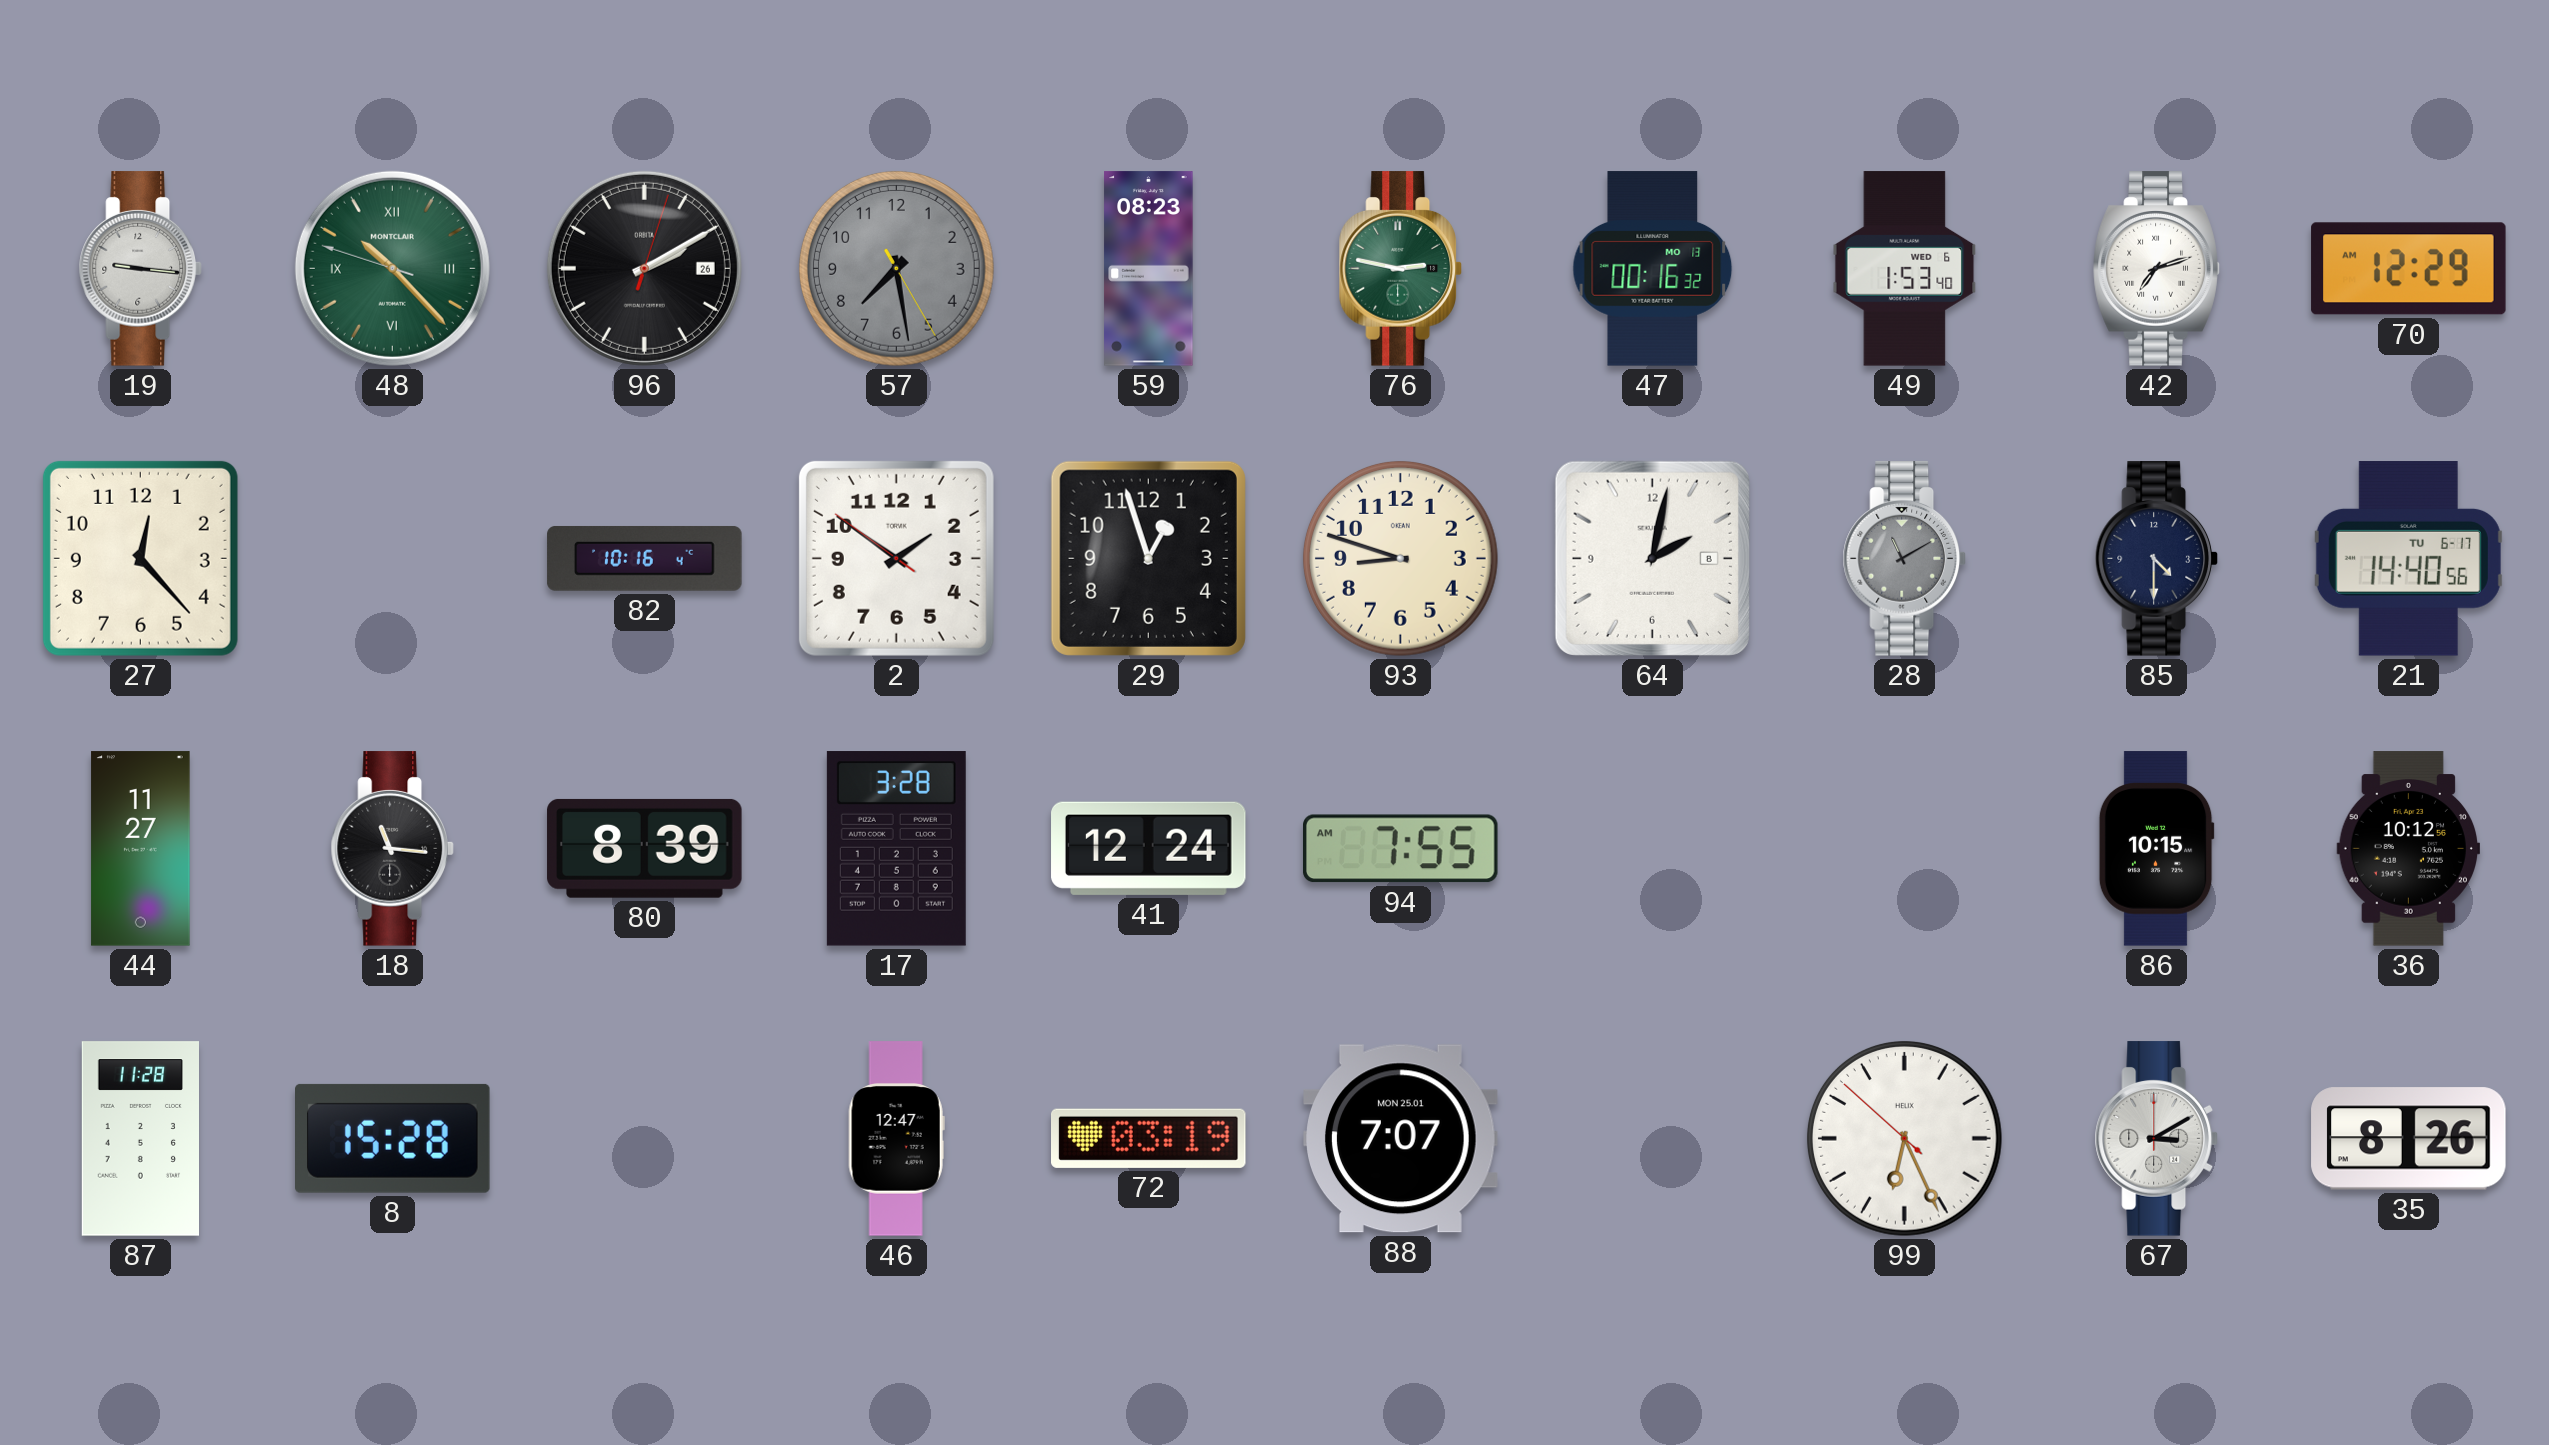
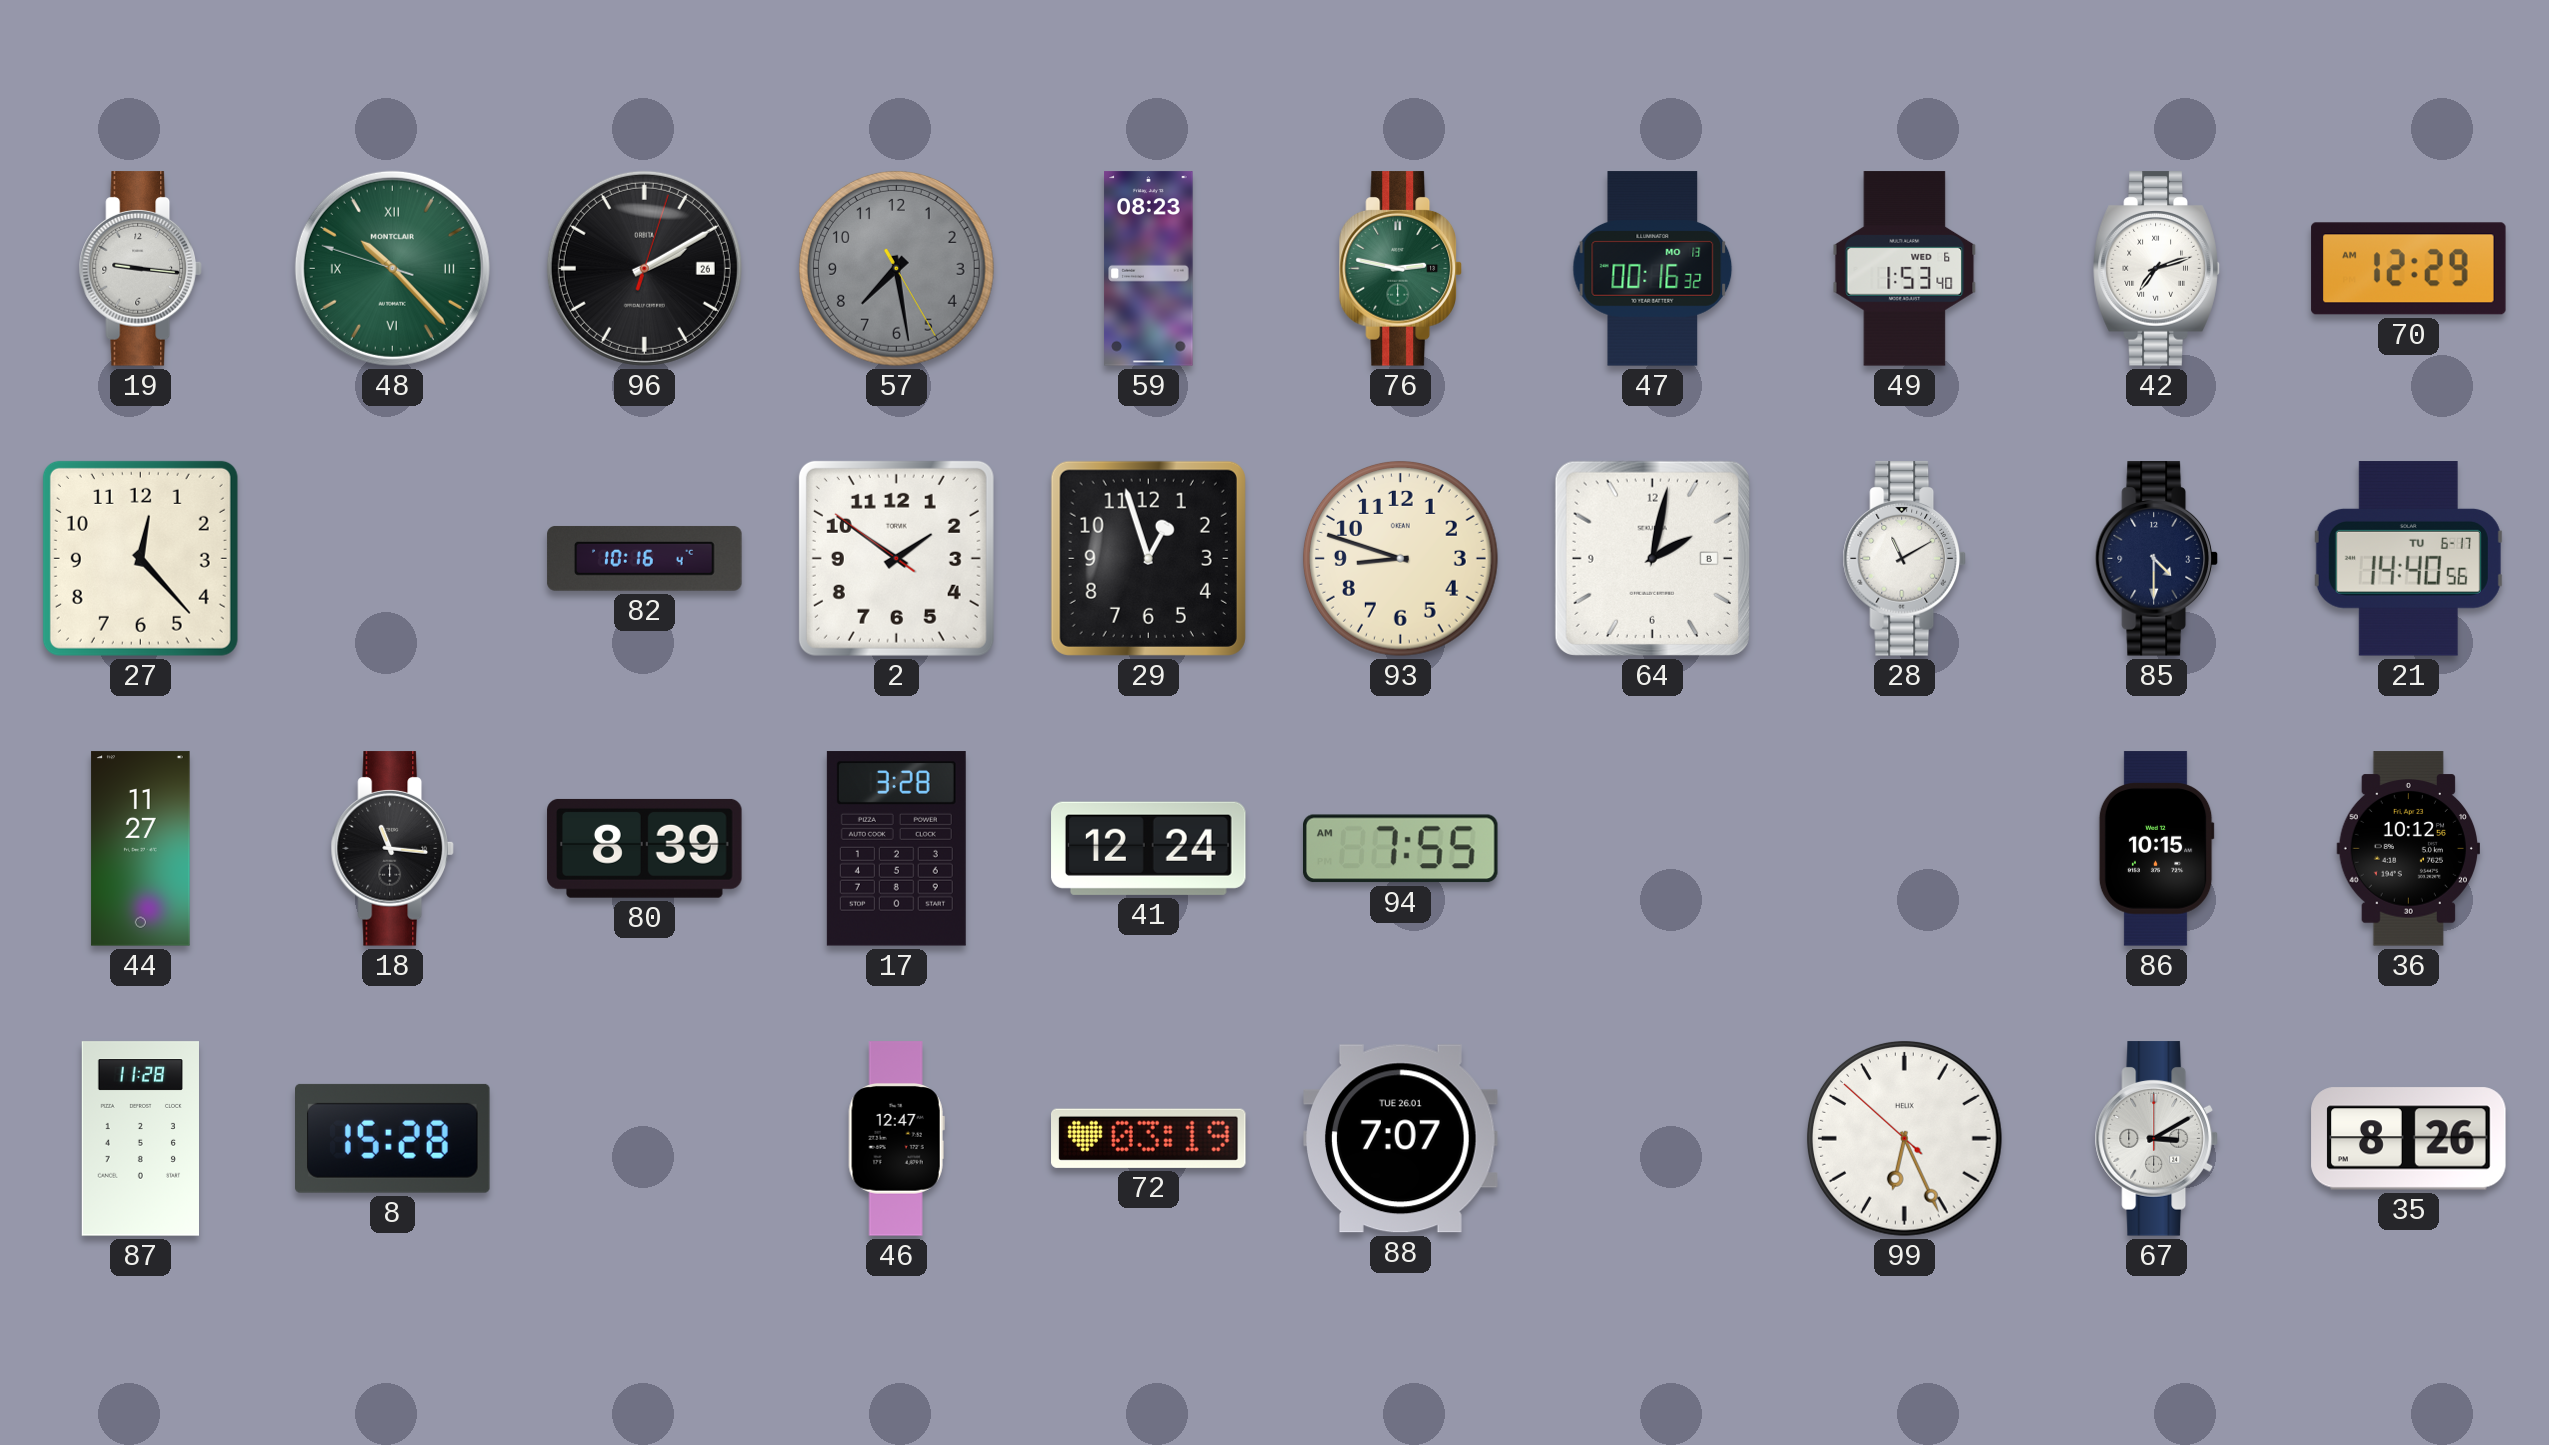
28 dial: grey -> white (1904, 559)
88 date: MON 25.01 -> TUE 26.01 (1401, 1139)
